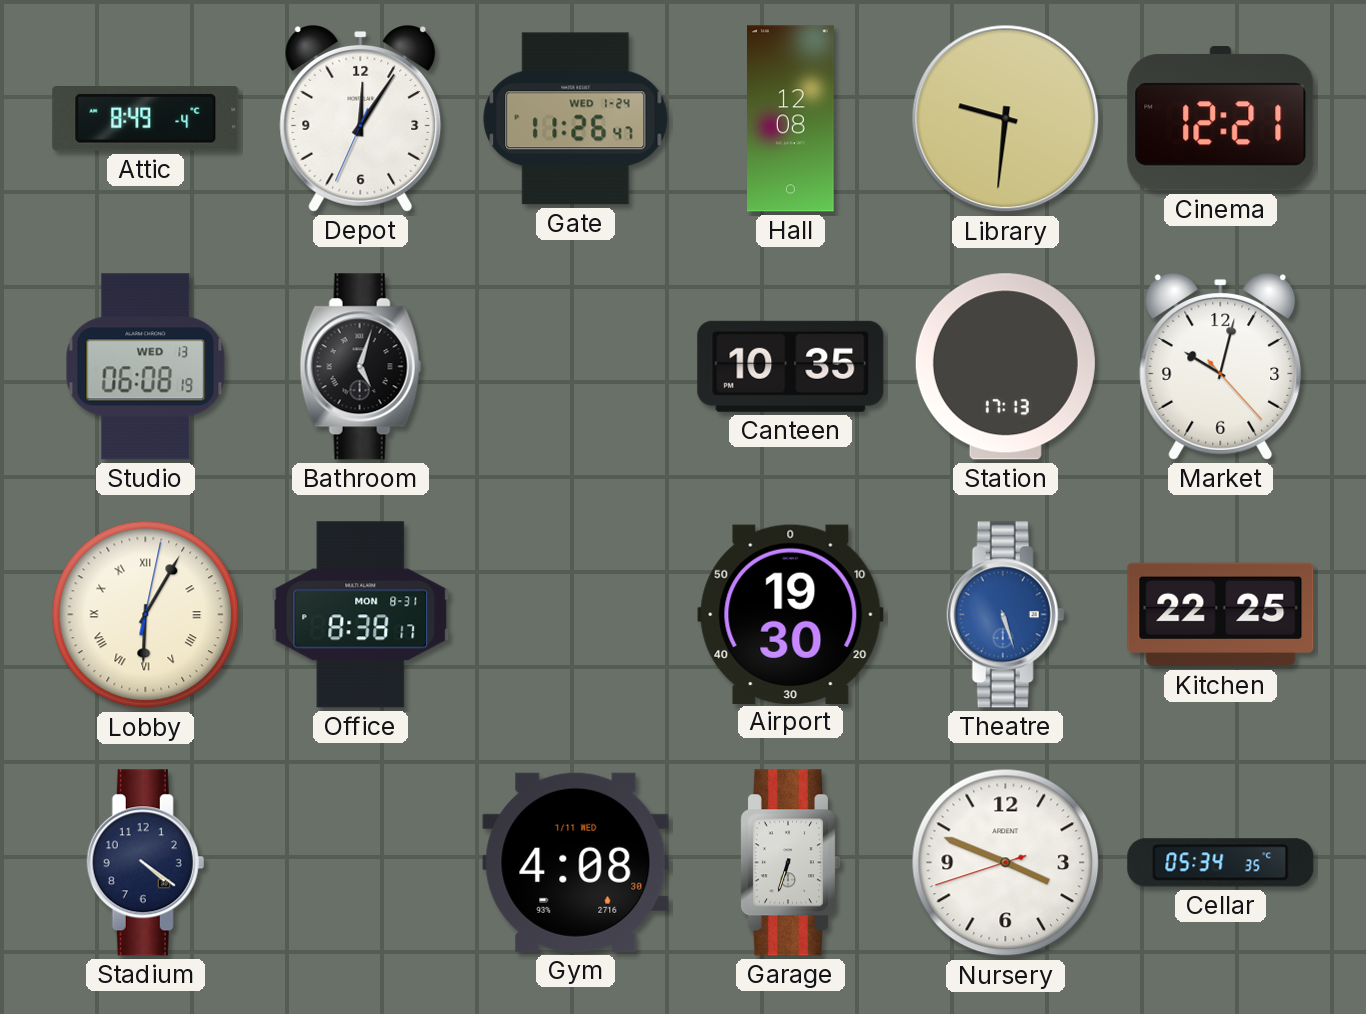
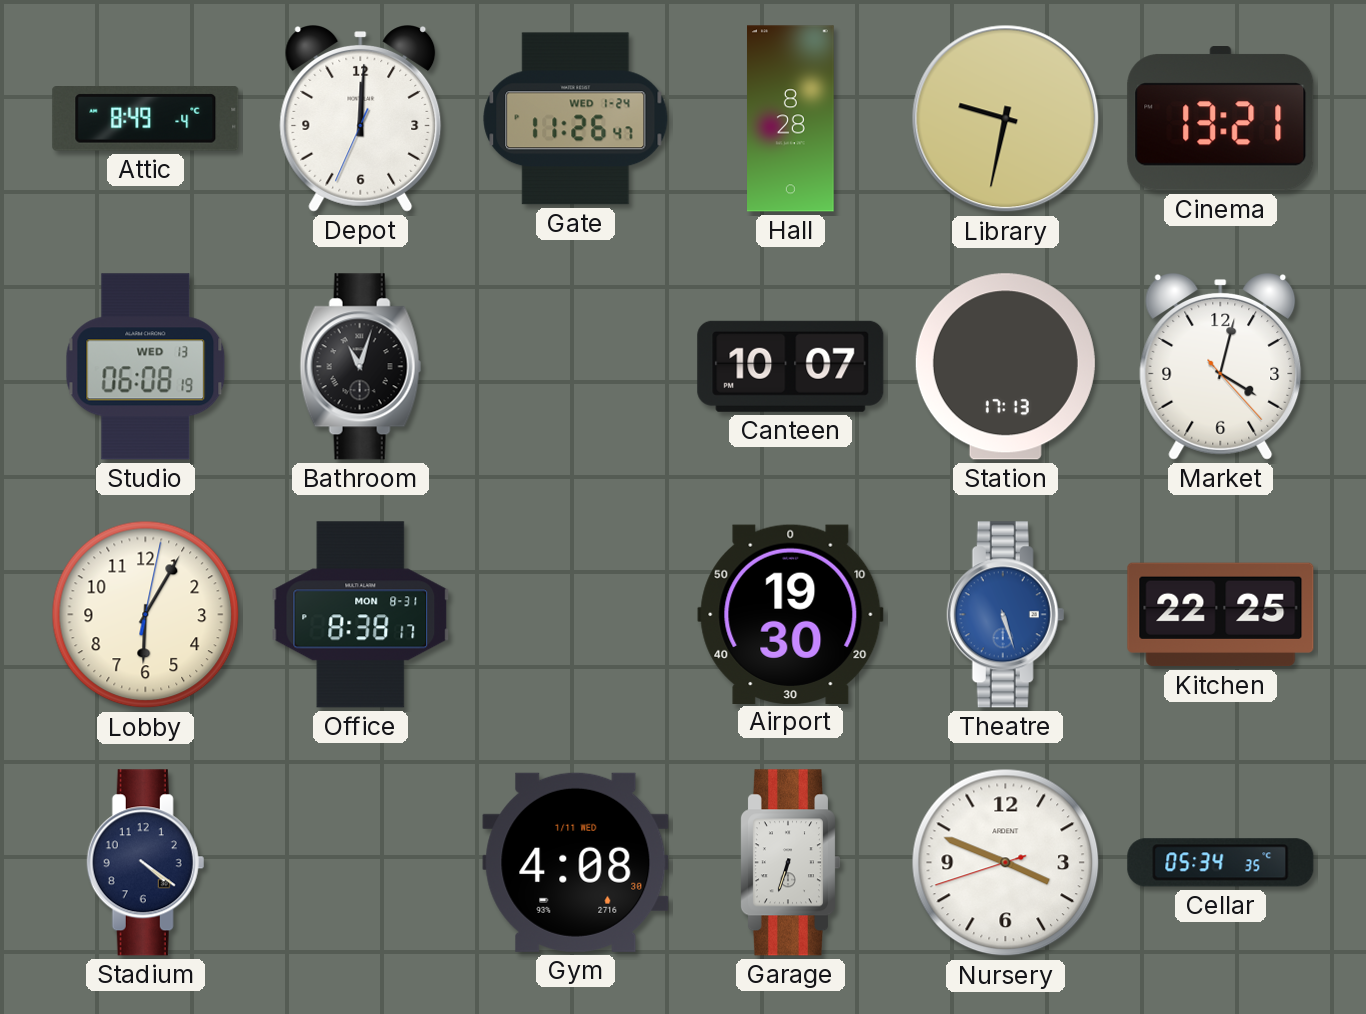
Depot: 12:05 -> 12:00 (361, 119)
Hall: 12:08 -> 8:28 (791, 119)
Library: 9:31 -> 9:32 (1006, 119)
Cinema: 12:21 -> 13:21 (1221, 119)
Bathroom: 5:03 -> 11:03 (361, 367)
Canteen: 10:35 -> 10:07 (791, 366)
Market: 10:02 -> 4:02 (1221, 367)
Lobby numerals: Roman -> Arabic (146, 615)
